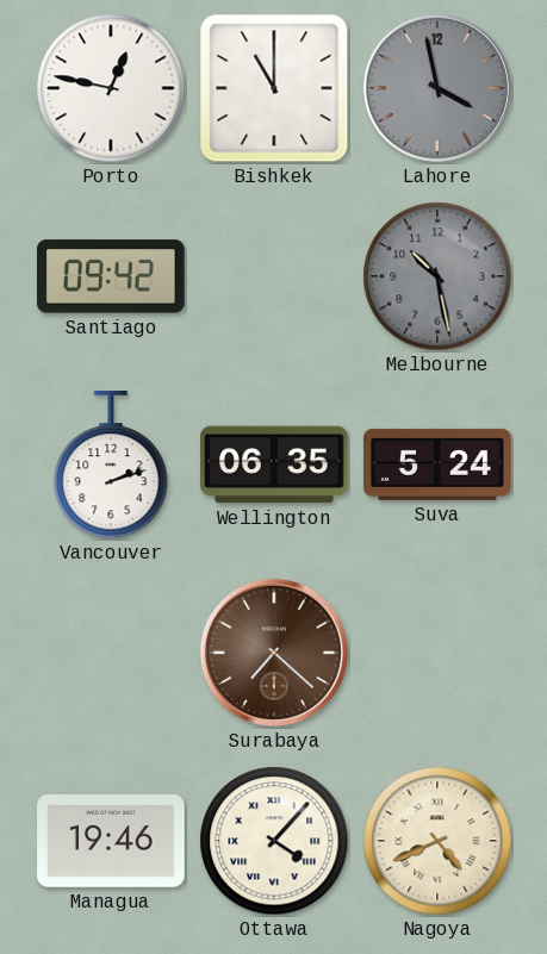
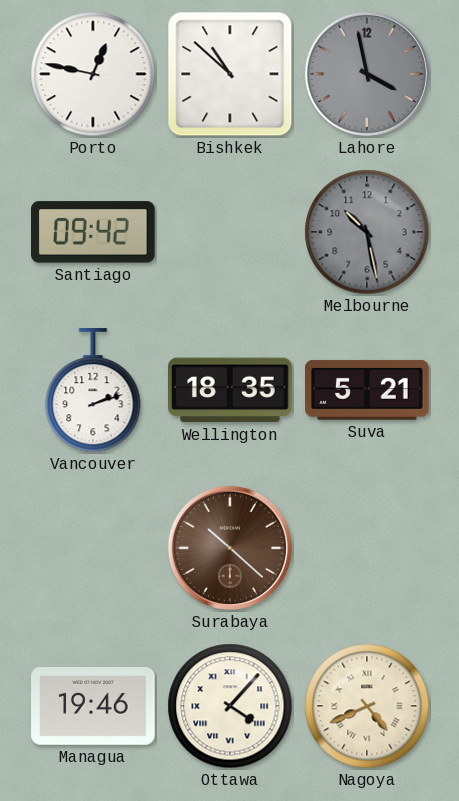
Bishkek: 11:00 -> 10:52 (230, 74)
Wellington: 06:35 -> 18:35 (231, 390)
Suva: 5:24 -> 5:21 (367, 390)
Surabaya: 7:22 -> 10:22 (230, 548)
